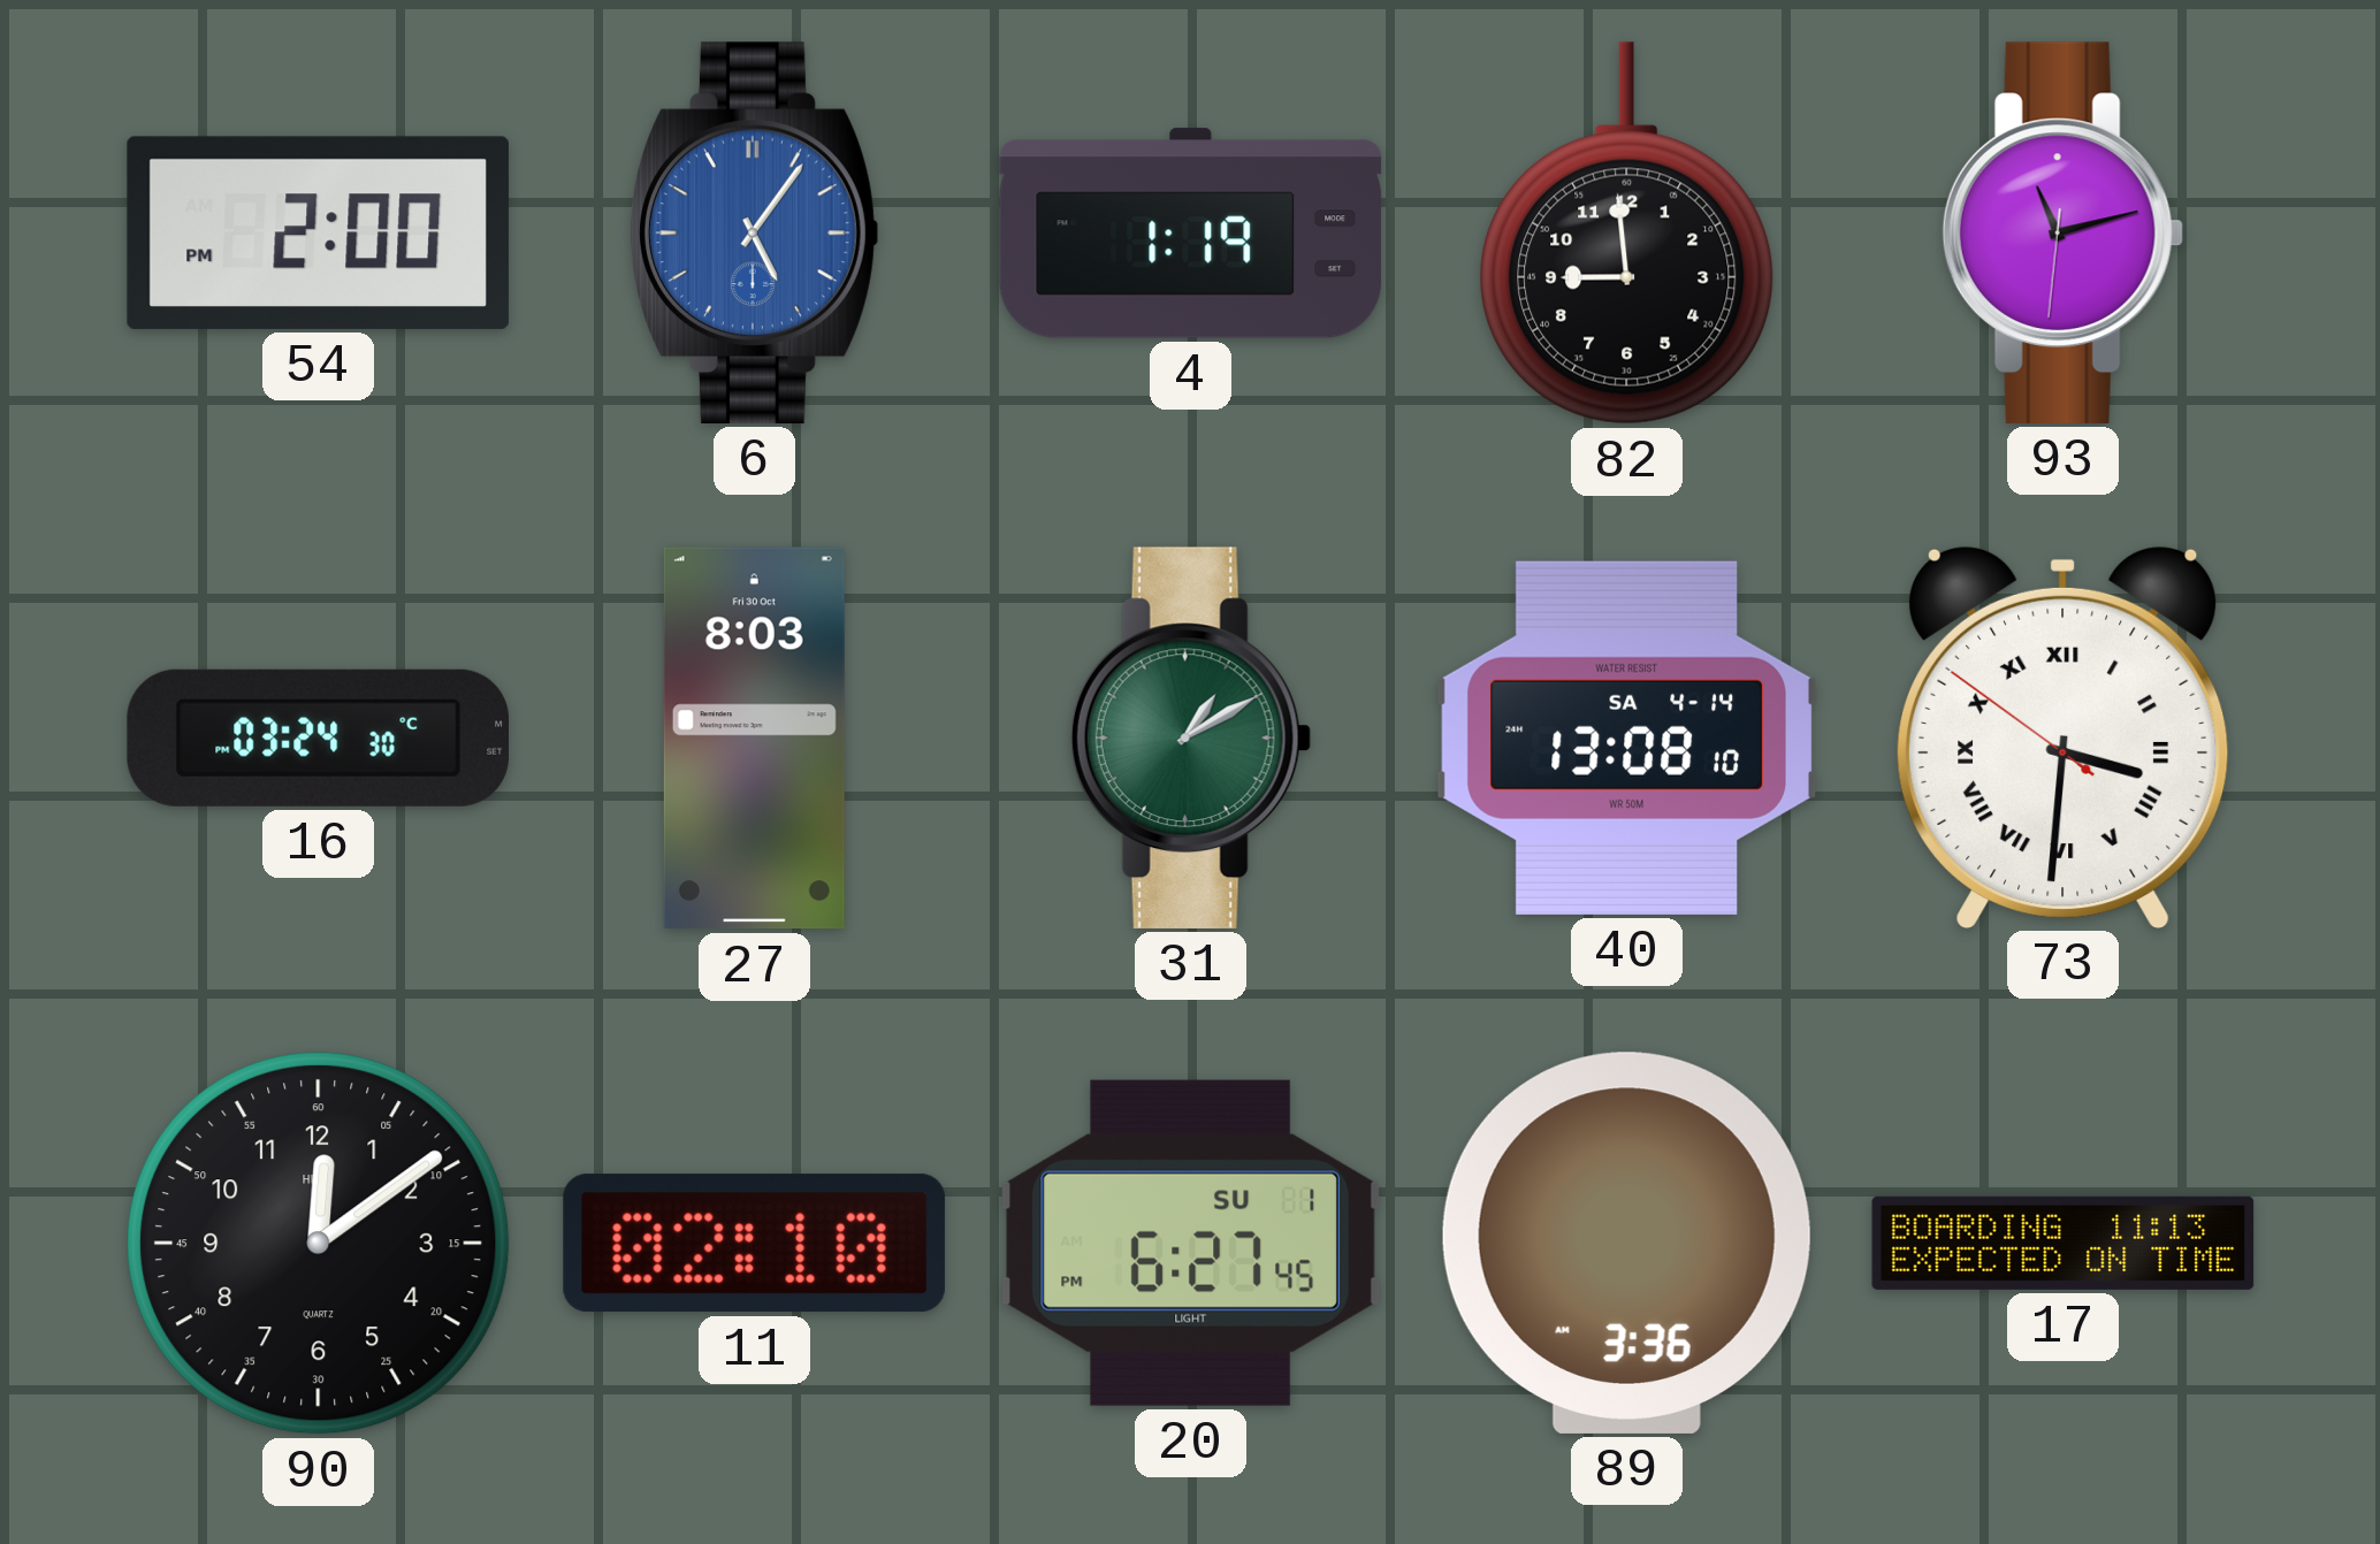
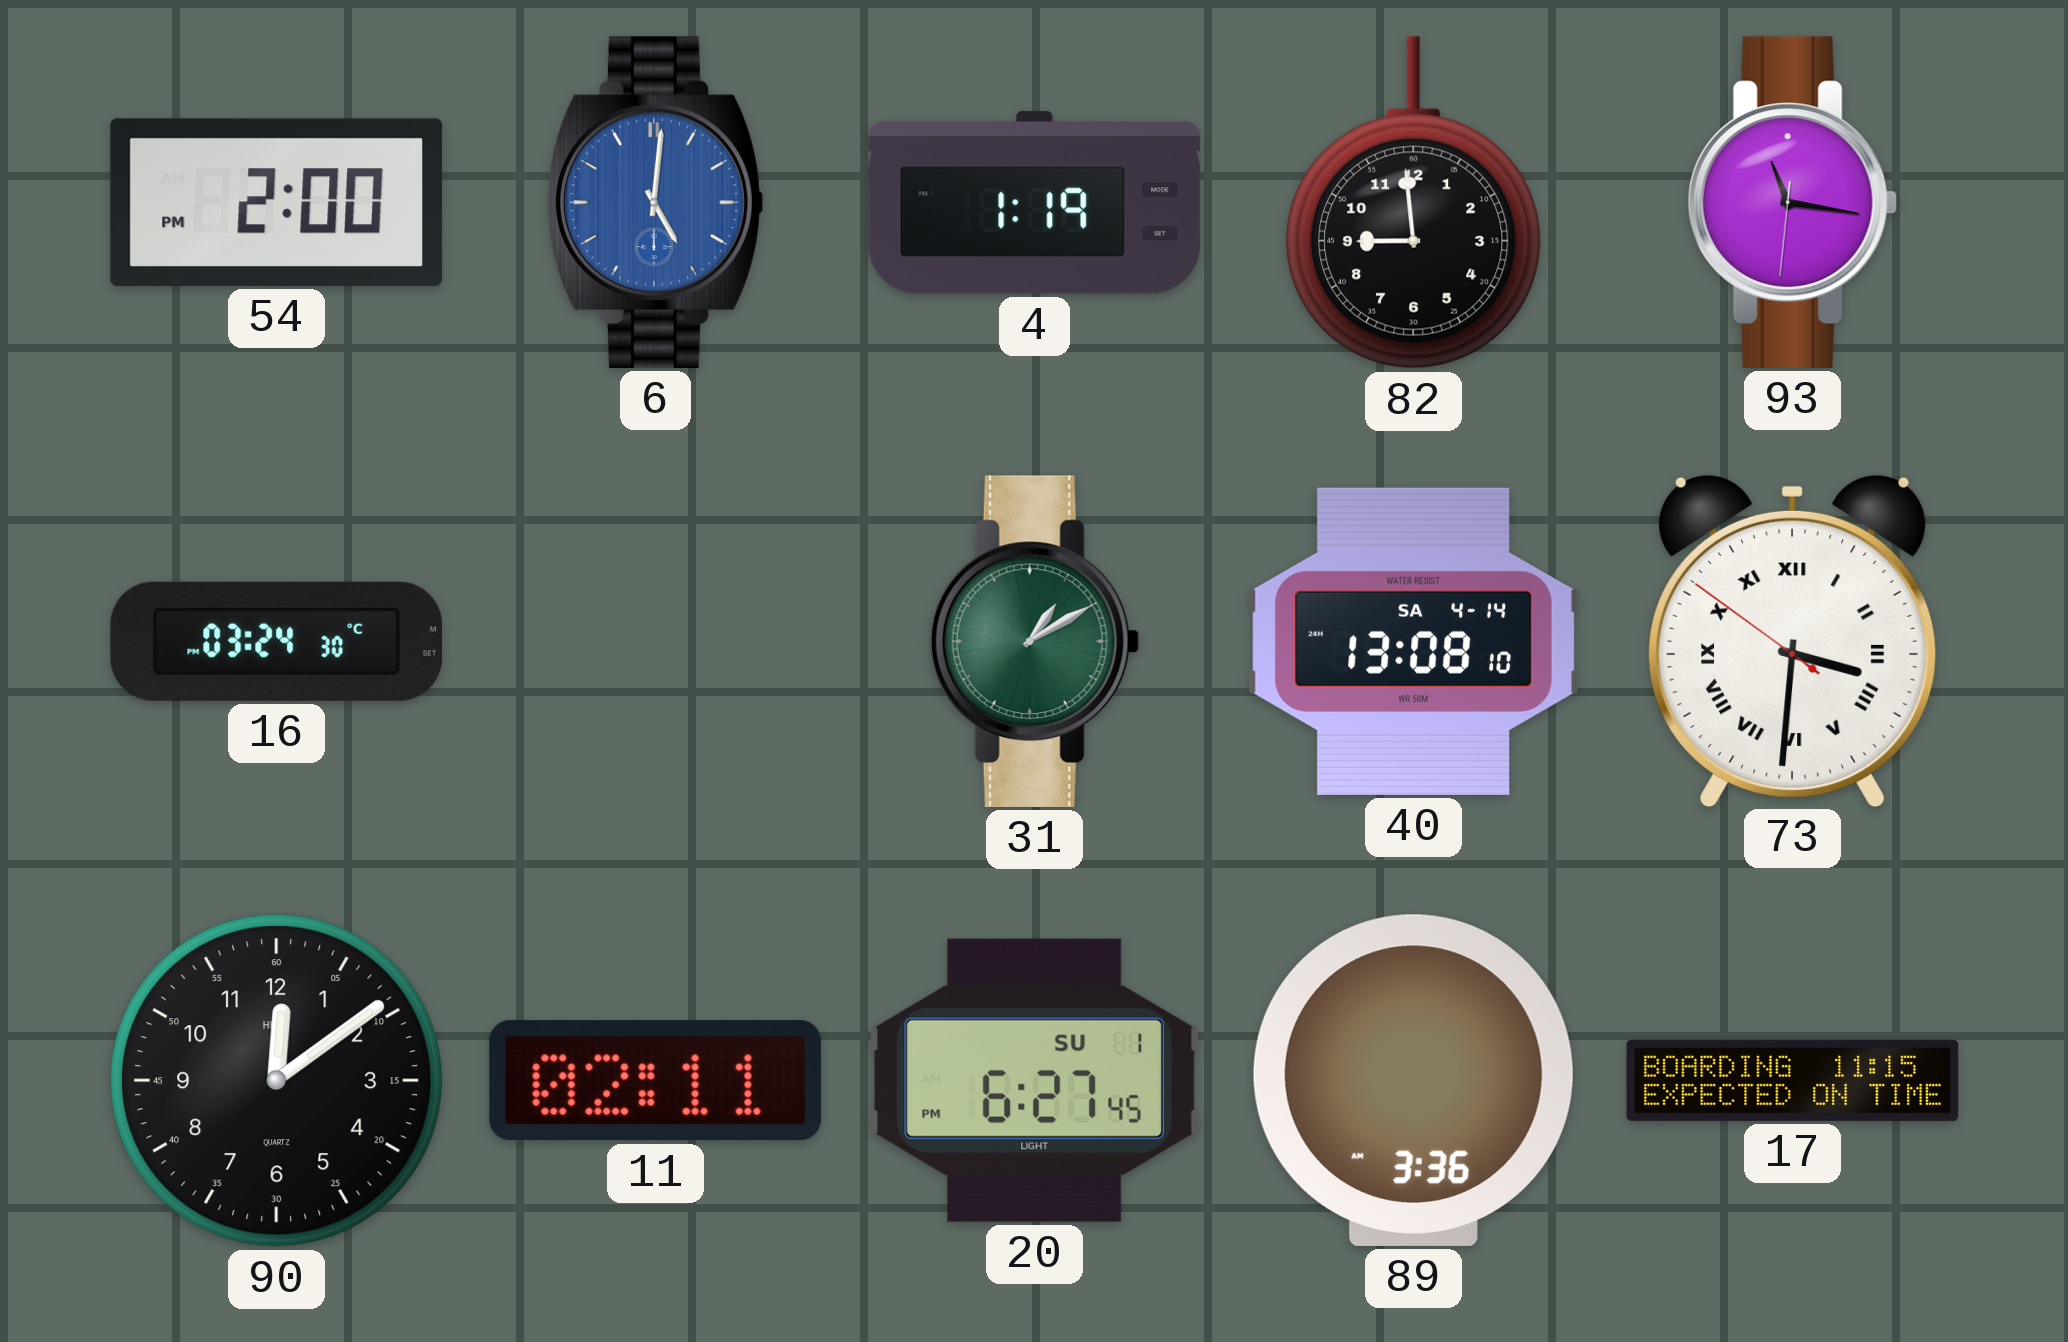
6: 5:06 -> 5:01 (656, 202)
93: 11:12 -> 11:16 (1792, 202)
27: 8:03 -> none (754, 739)
11: 02:10 -> 02:11 (655, 1081)
17: 11:13 -> 11:15 (1793, 1080)
